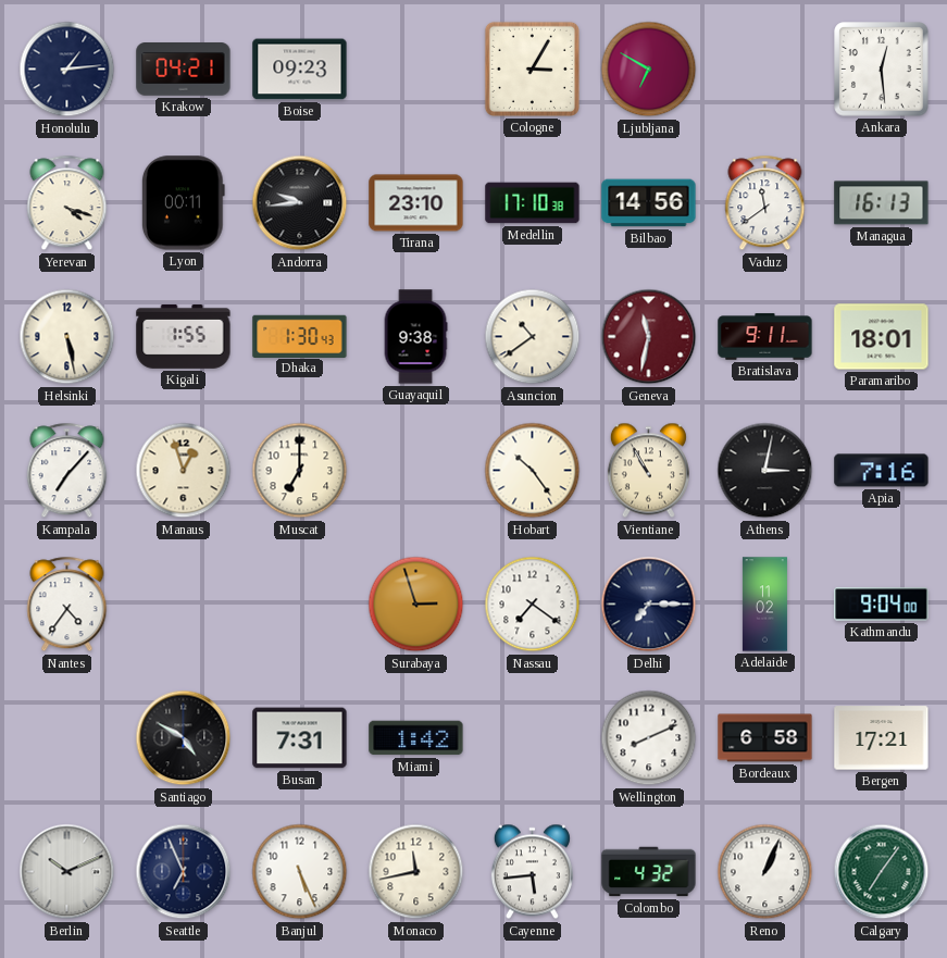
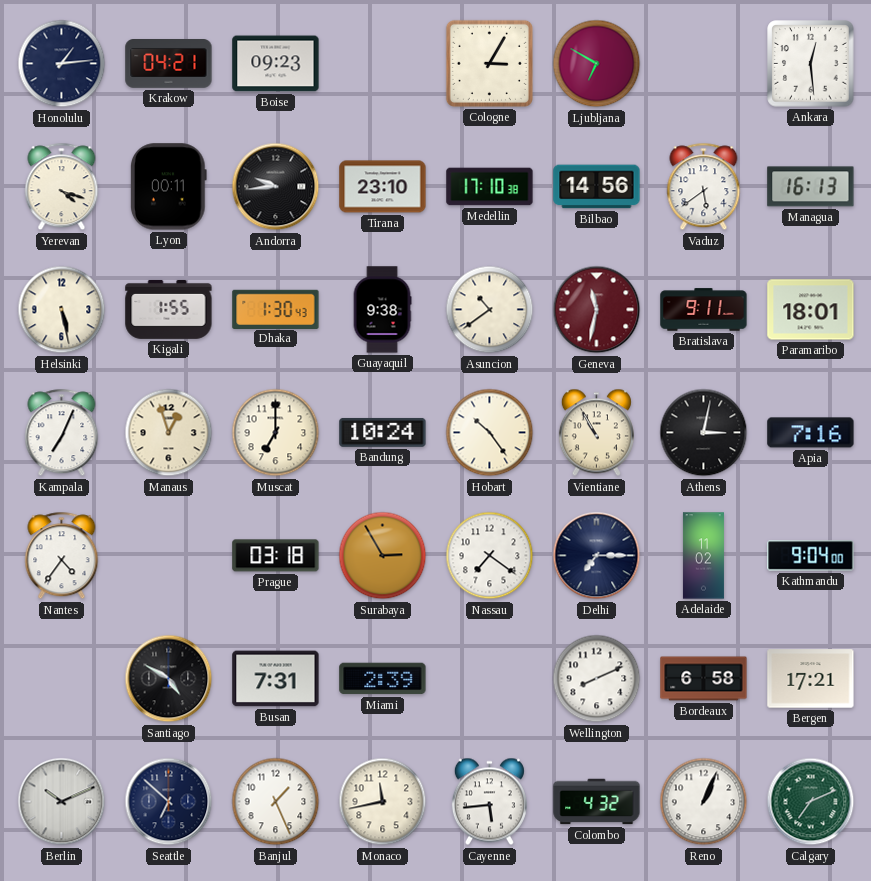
Vaduz: 11:39 -> 5:39 (704, 187)
Kampala: 7:07 -> 7:04 (62, 433)
Bandung: none -> 10:24 (383, 432)
Prague: none -> 03:18 (276, 556)
Surabaya: 2:57 -> 2:55 (383, 556)
Miami: 1:42 -> 2:39 (383, 679)
Seattle: 6:56 -> 6:52 (169, 802)
Banjul: 5:26 -> 1:26 (276, 802)
Calgary: 7:06 -> 7:11 (811, 802)
